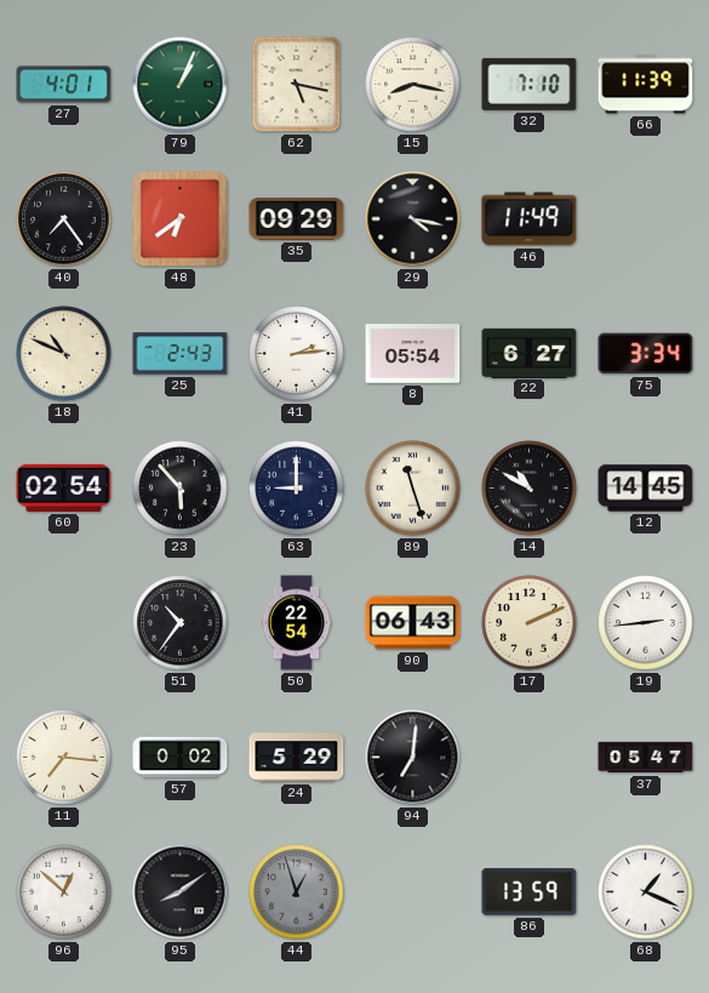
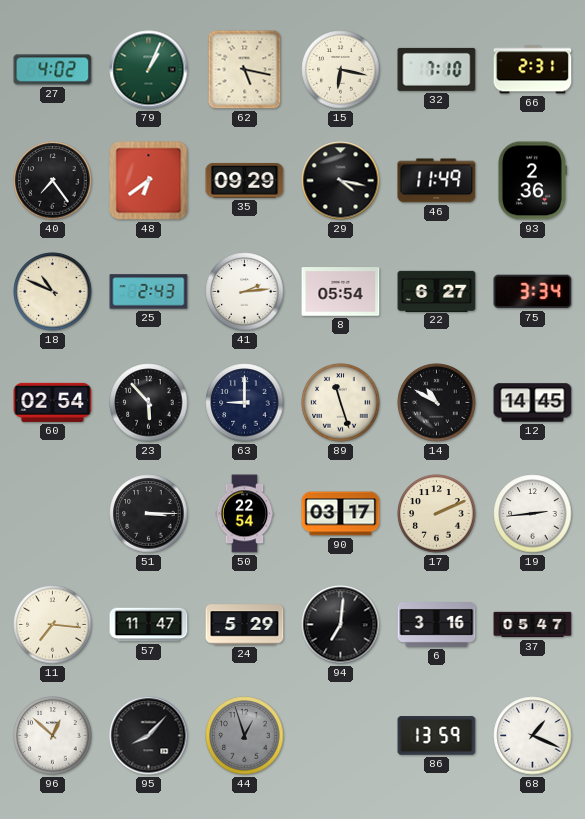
27: 4:01 -> 4:02 (53, 70)
15: 8:17 -> 6:17 (341, 70)
66: 11:39 -> 2:31 (533, 70)
93: none -> 2:36 (532, 181)
51: 10:36 -> 3:15 (149, 514)
90: 06:43 -> 03:17 (341, 514)
57: 0:02 -> 11:47 (149, 625)
6: none -> 3:16 (437, 625)
95: 8:09 -> 8:07 (149, 736)
